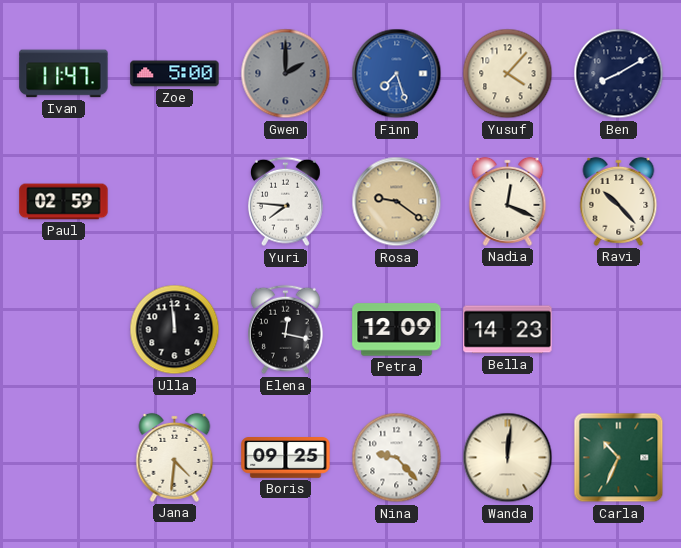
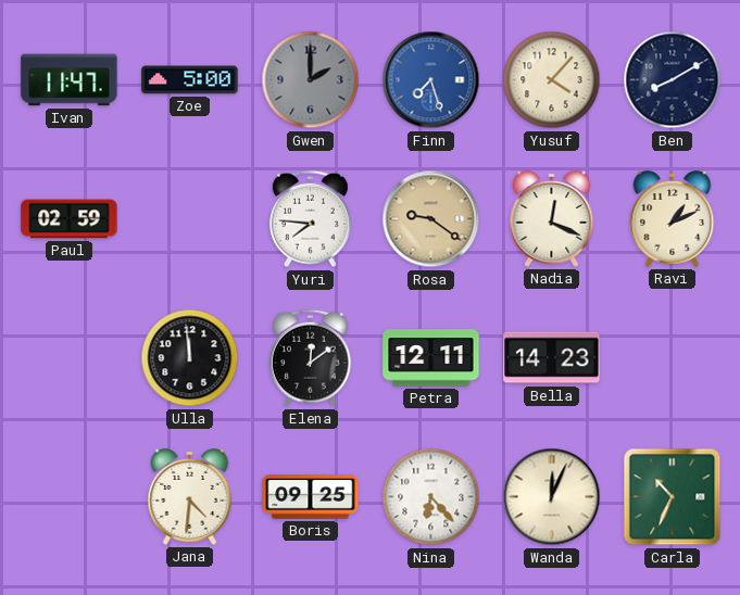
Ravi: 10:23 -> 1:11 (673, 218)
Elena: 12:17 -> 12:09 (311, 358)
Petra: 12:09 -> 12:11 (431, 358)
Nina: 9:23 -> 6:23 (431, 497)
Wanda: 12:01 -> 12:04 (552, 497)
